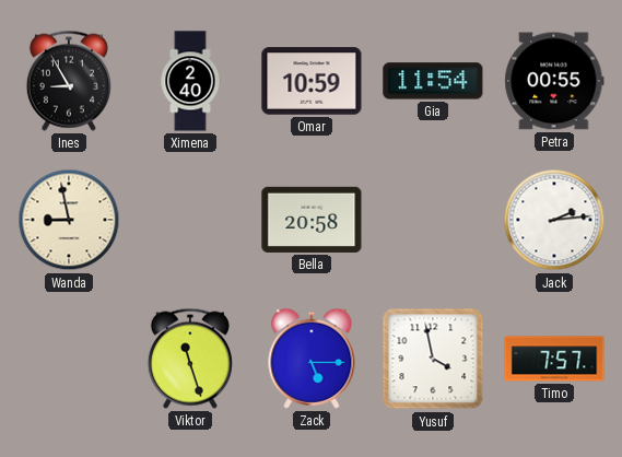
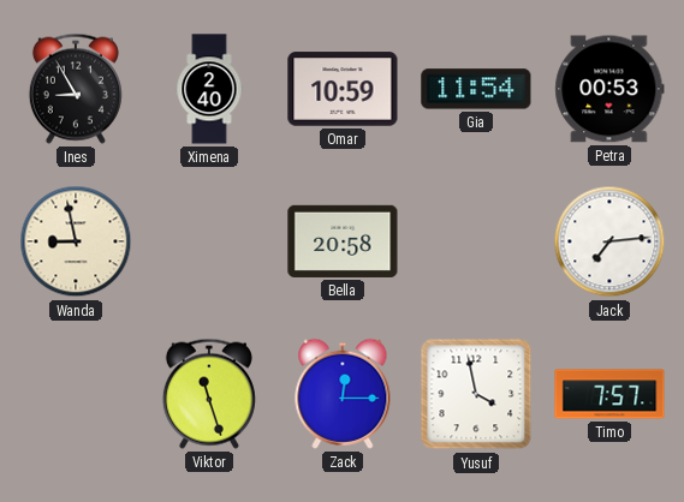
Petra: 00:55 -> 00:53 (609, 89)
Jack: 2:14 -> 7:14 (609, 241)
Zack: 5:15 -> 12:15 (343, 394)
